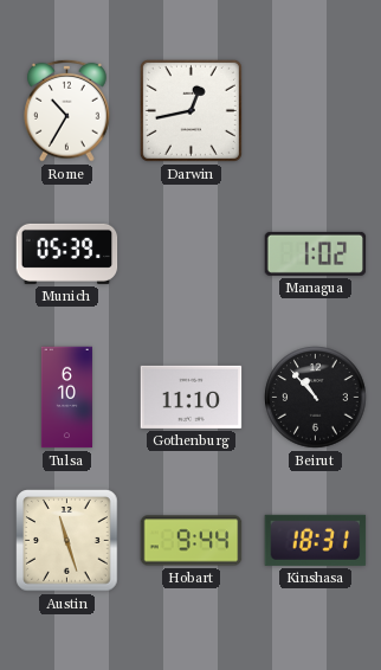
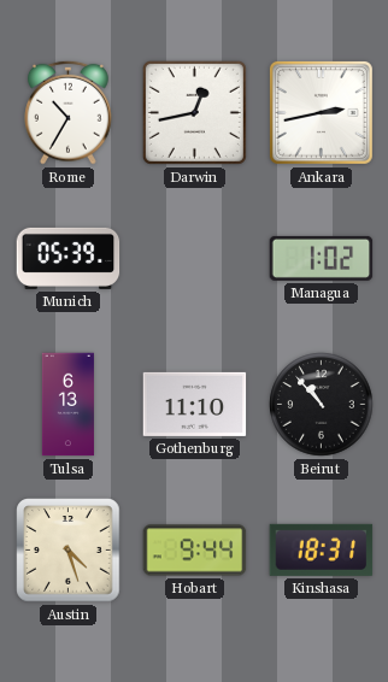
Ankara: none -> 2:43 (321, 112)
Tulsa: 6:10 -> 6:13 (67, 405)
Austin: 11:27 -> 4:27 (69, 551)
